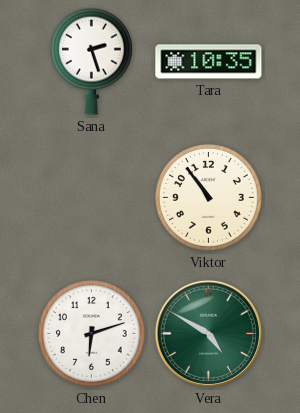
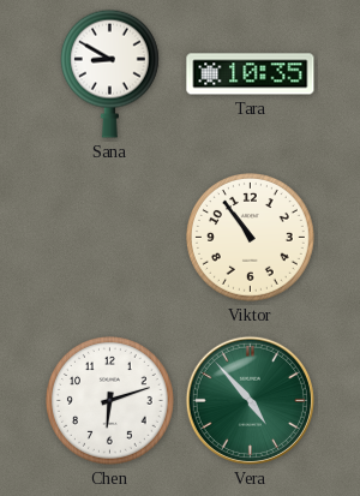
Sana: 2:27 -> 8:50 (109, 73)
Vera: 4:50 -> 4:53 (250, 400)
